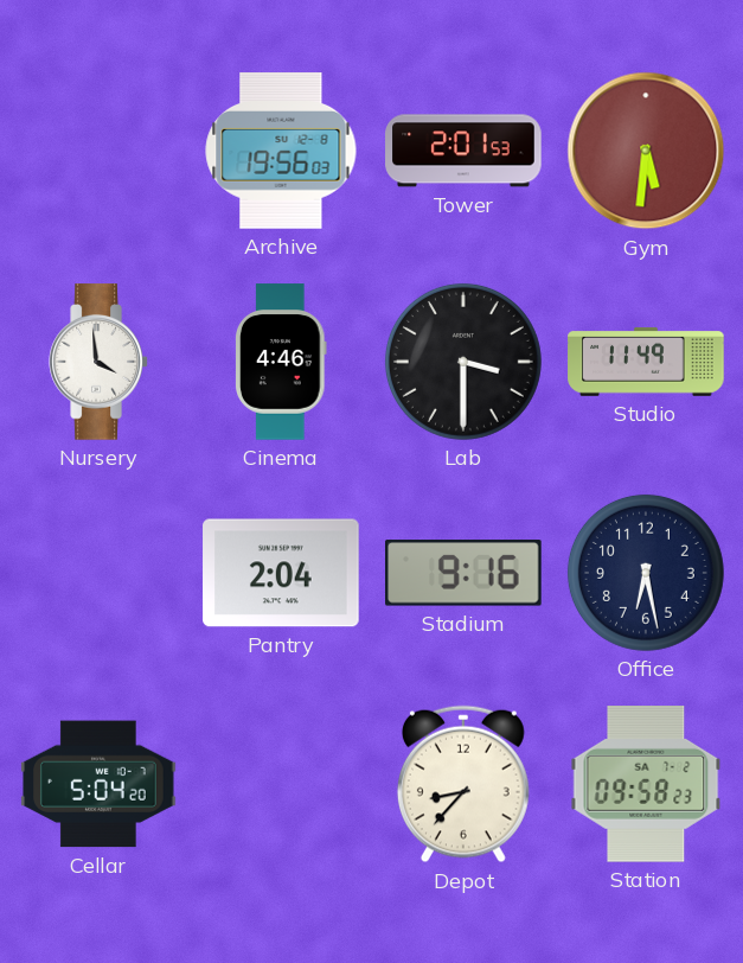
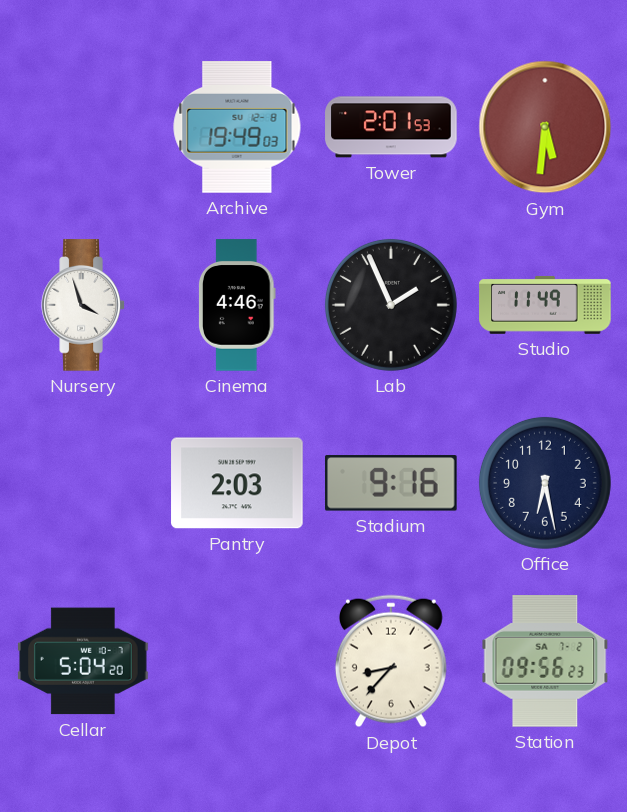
Archive: 19:56 -> 19:49 (237, 127)
Nursery: 3:59 -> 3:57 (83, 305)
Lab: 3:30 -> 1:56 (391, 305)
Pantry: 2:04 -> 2:03 (237, 483)
Station: 09:58 -> 09:56 (545, 661)
